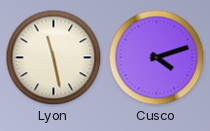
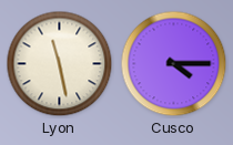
Cusco: 4:12 -> 4:15 (174, 64)
